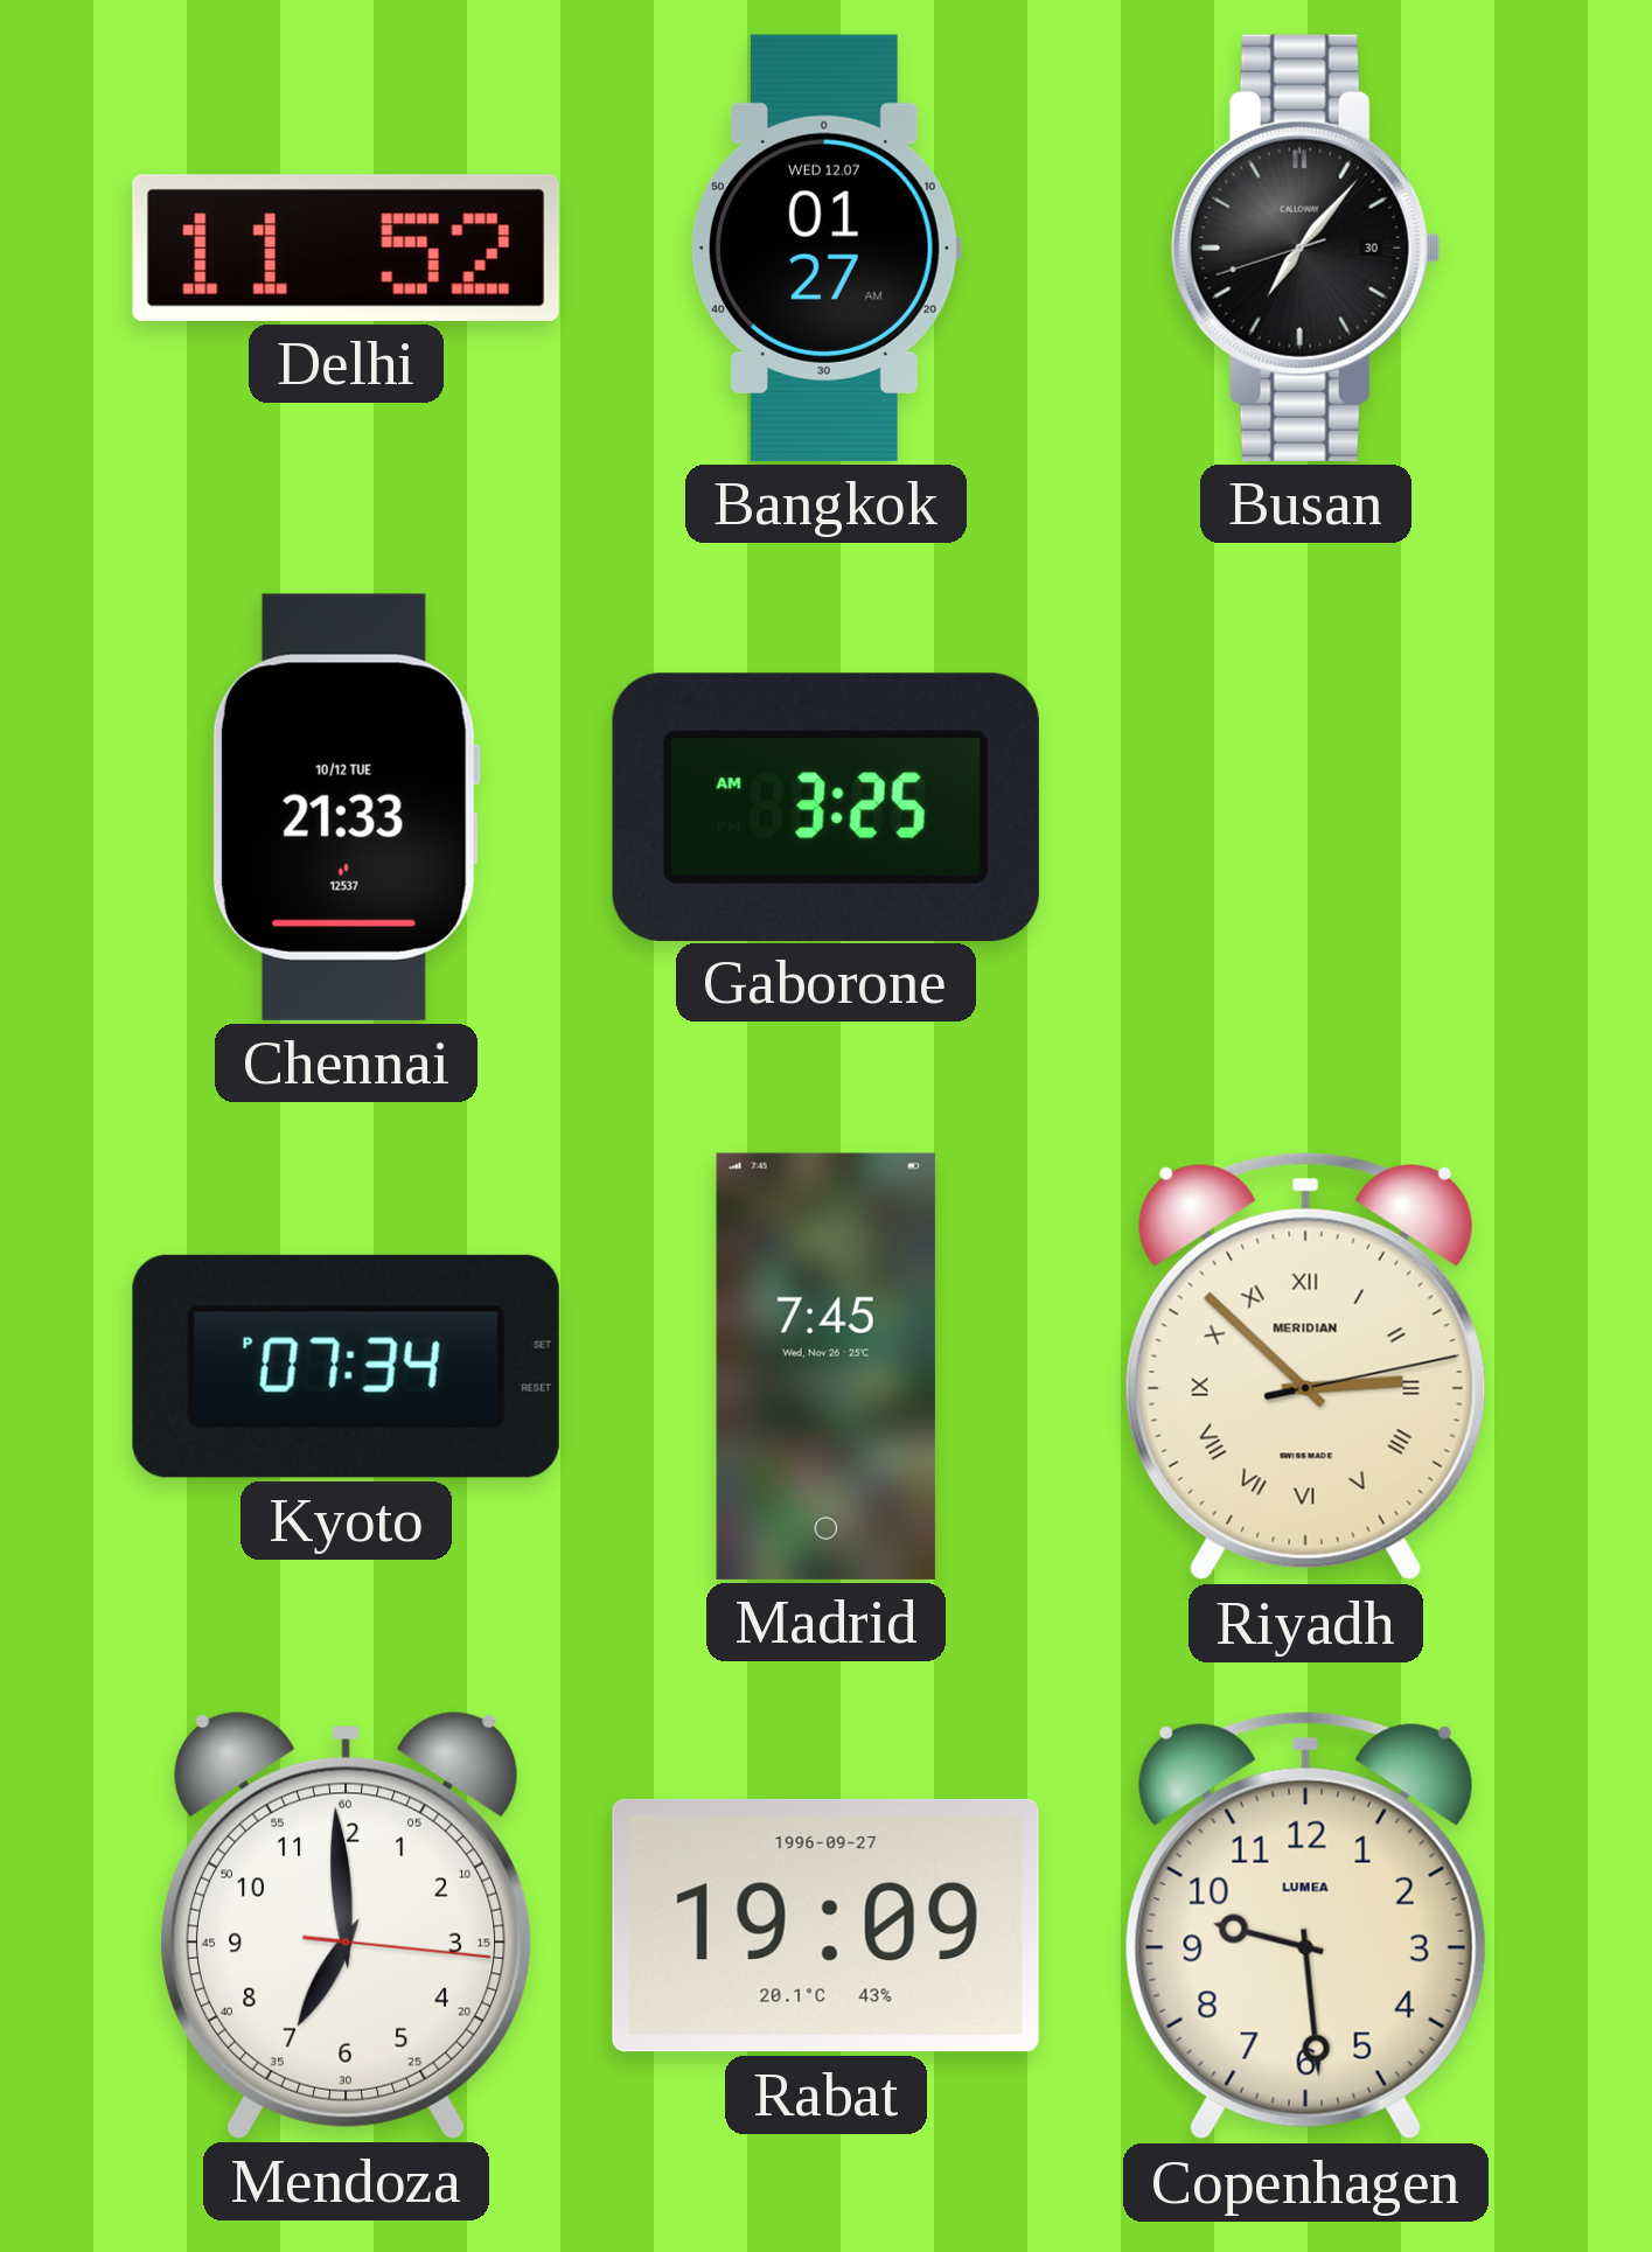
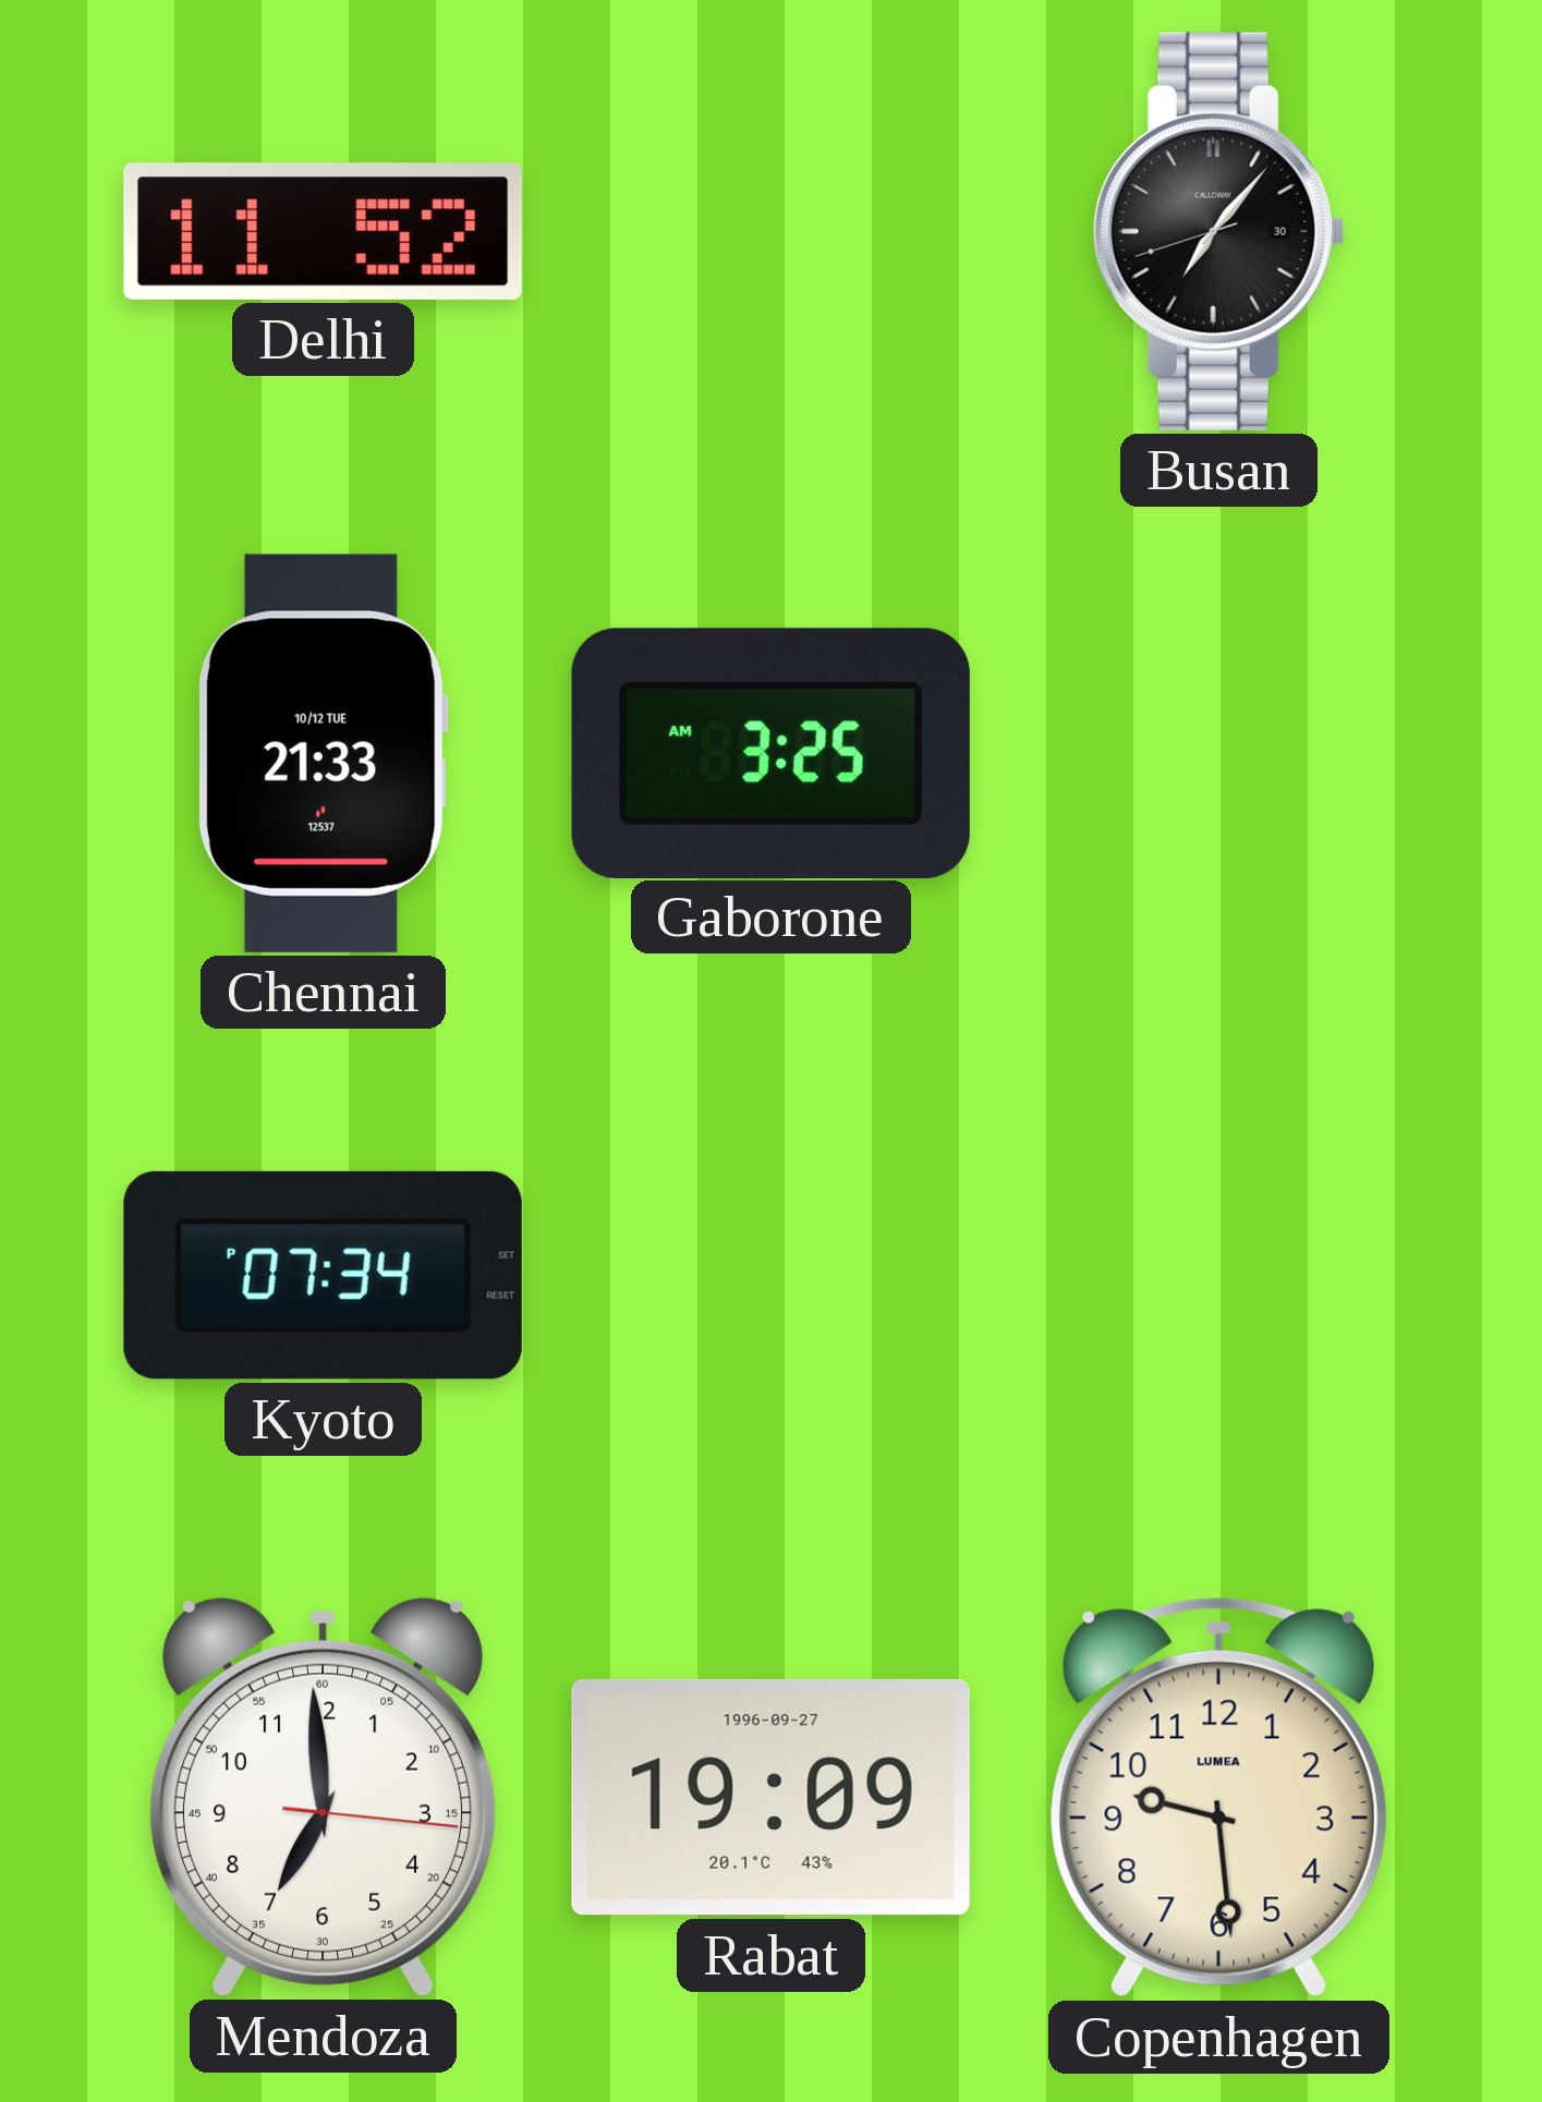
Bangkok: 01:27 -> none (825, 247)
Madrid: 7:45 -> none (825, 1366)
Riyadh: 2:52 -> none (1305, 1367)
